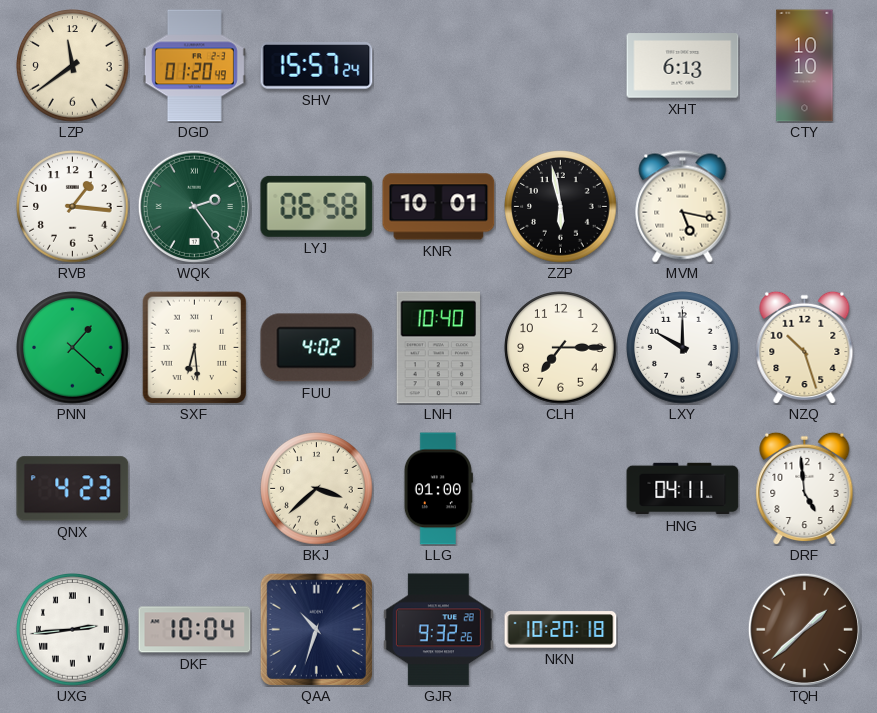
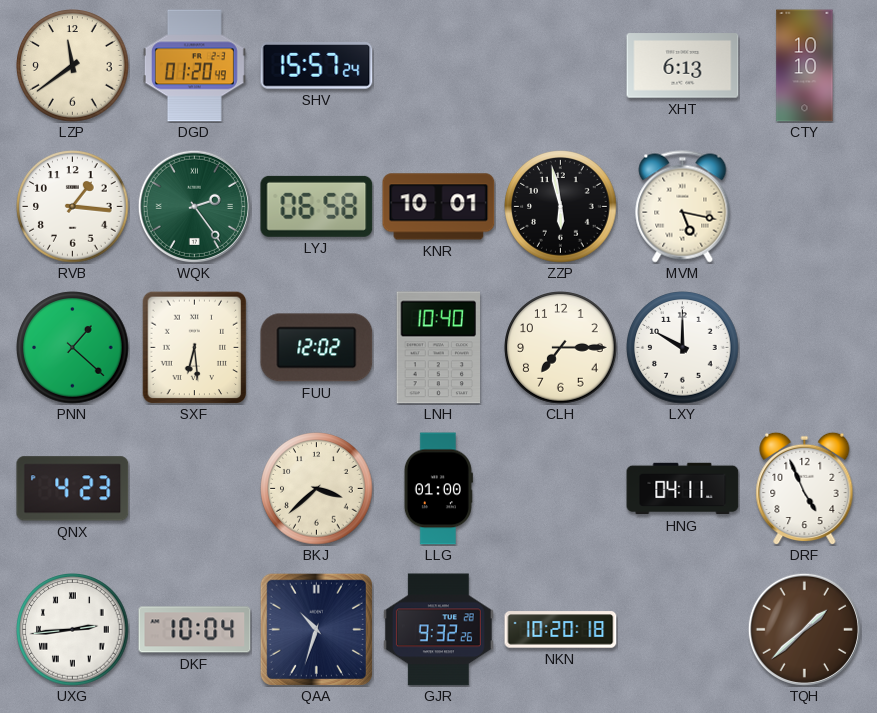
FUU: 4:02 -> 12:02 (317, 348)
NZQ: 10:27 -> none (805, 347)
DRF: 4:59 -> 4:56 (805, 488)
